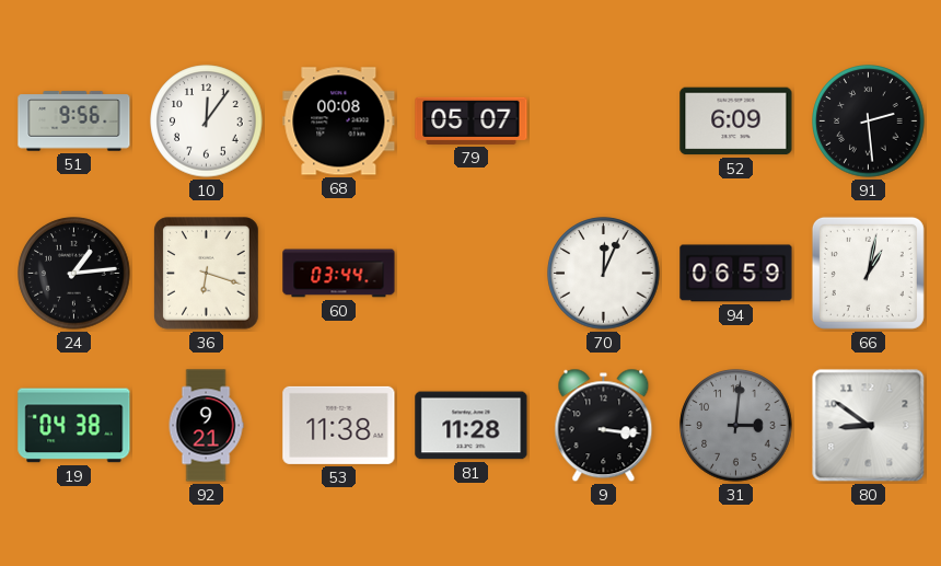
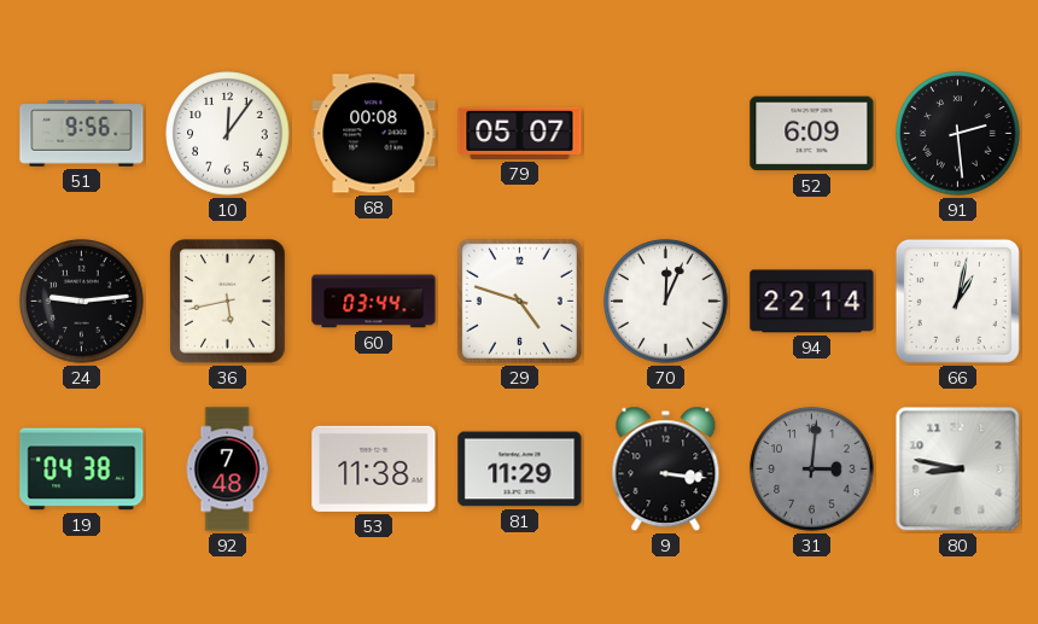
24: 1:14 -> 9:14 (82, 302)
36: 6:18 -> 5:43 (228, 302)
29: none -> 4:48 (519, 301)
94: 06:59 -> 22:14 (812, 302)
92: 9:21 -> 7:48 (227, 470)
81: 11:28 -> 11:29 (520, 470)
80: 8:51 -> 8:47 (958, 470)
